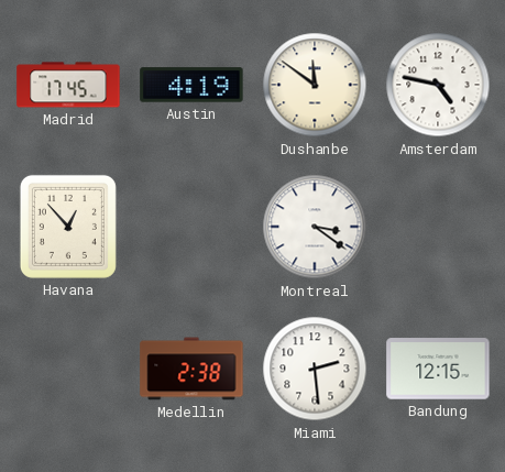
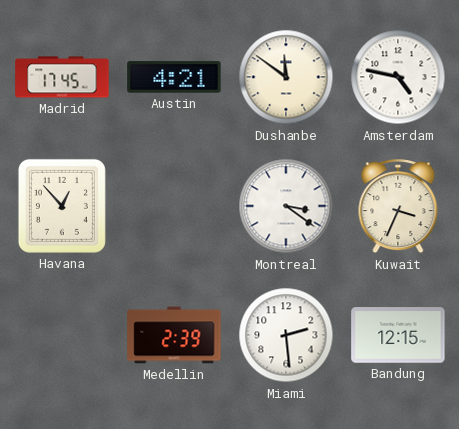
Austin: 4:19 -> 4:21 (174, 77)
Kuwait: none -> 3:34 (398, 207)
Medellin: 2:38 -> 2:39 (174, 335)
